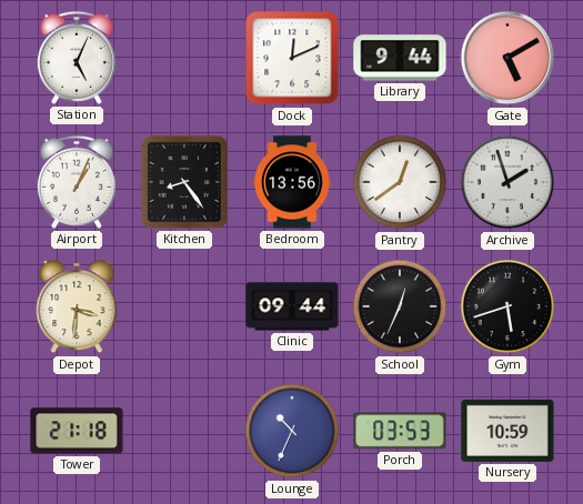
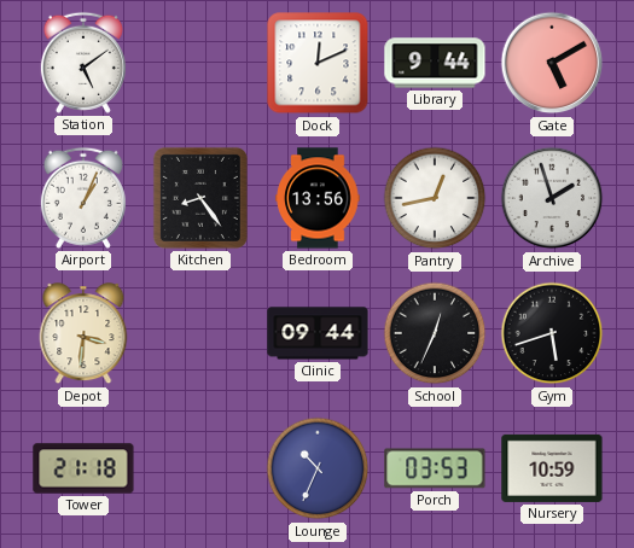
Station: 5:04 -> 5:09 (83, 63)
Pantry: 12:39 -> 12:43 (435, 198)
